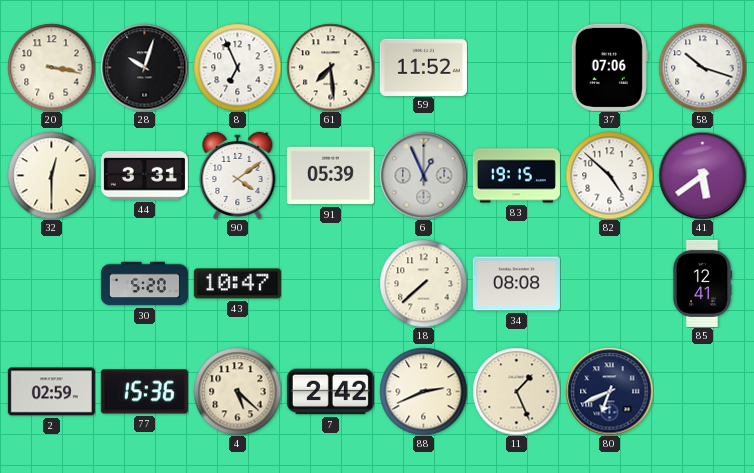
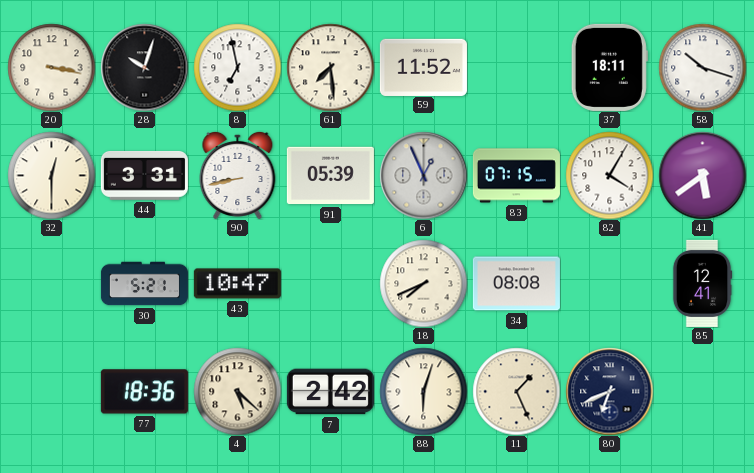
8: 6:56 -> 6:58 (237, 67)
37: 07:06 -> 18:11 (609, 67)
90: 4:09 -> 8:43 (238, 175)
83: 19:15 -> 07:15 (516, 176)
82: 4:52 -> 4:05 (609, 175)
30: 5:20 -> 5:21 (144, 284)
18: 7:38 -> 7:41 (423, 283)
2: 02:59 -> none (51, 392)
77: 15:36 -> 18:36 (144, 392)
88: 2:41 -> 6:03 (423, 391)
